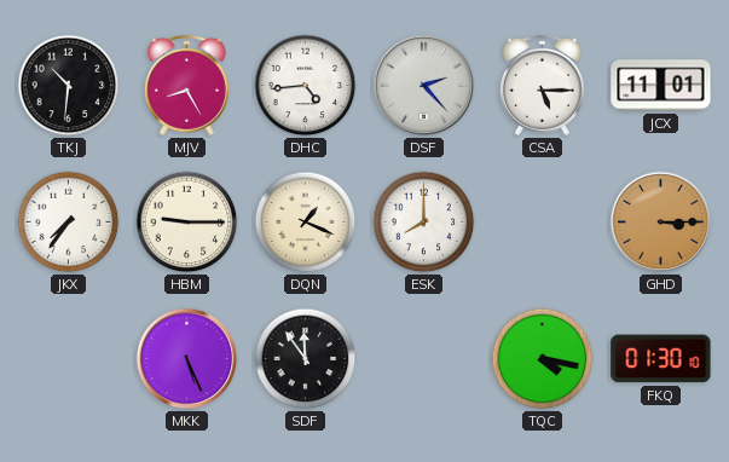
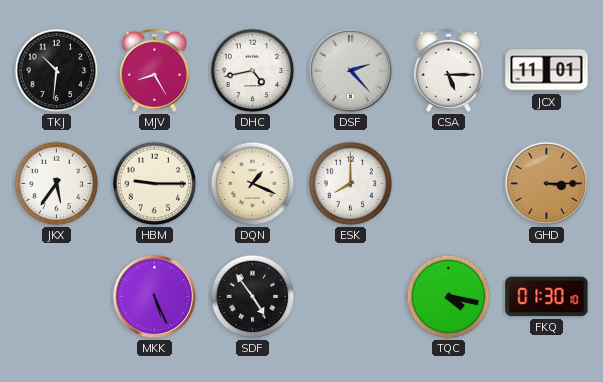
DHC: 4:44 -> 4:43 (253, 71)
JKX: 7:36 -> 5:36 (57, 184)
SDF: 11:54 -> 4:54 (253, 297)
